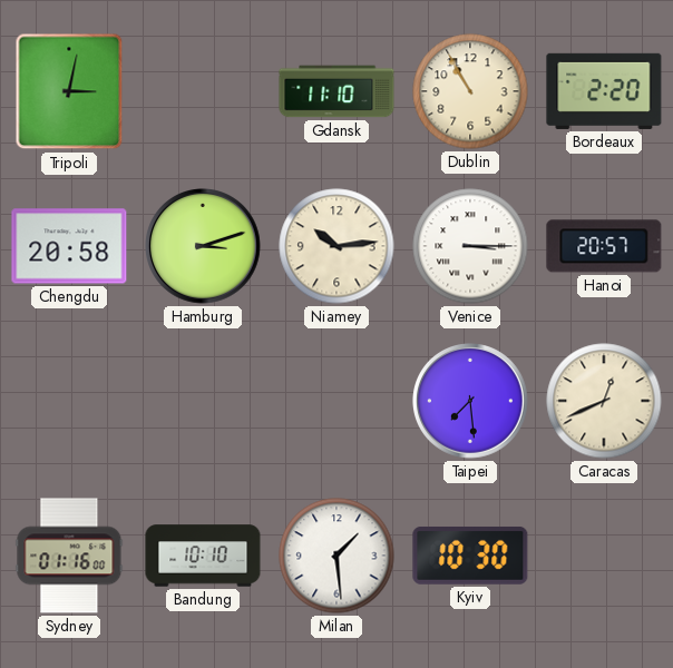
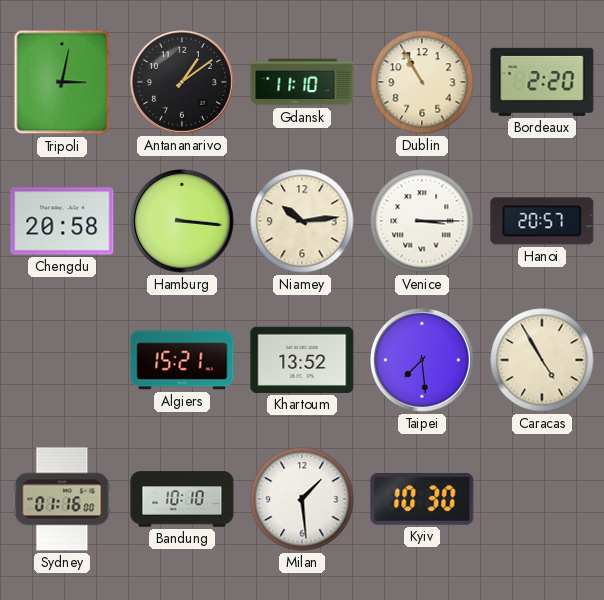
Antananarivo: none -> 1:09 (182, 82)
Hamburg: 3:12 -> 3:16 (182, 221)
Algiers: none -> 15:21 (182, 360)
Khartoum: none -> 13:52 (302, 360)
Caracas: 12:41 -> 4:55 (542, 360)
